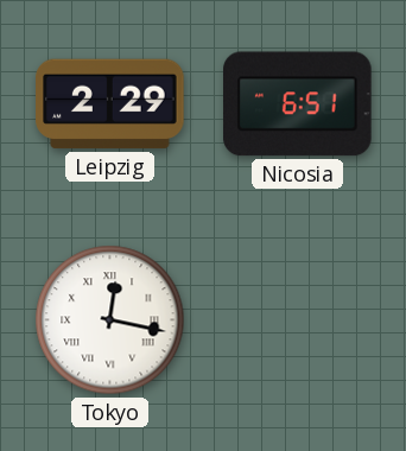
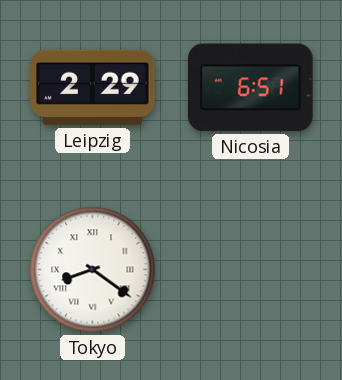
Tokyo: 12:17 -> 8:21 (93, 270)
